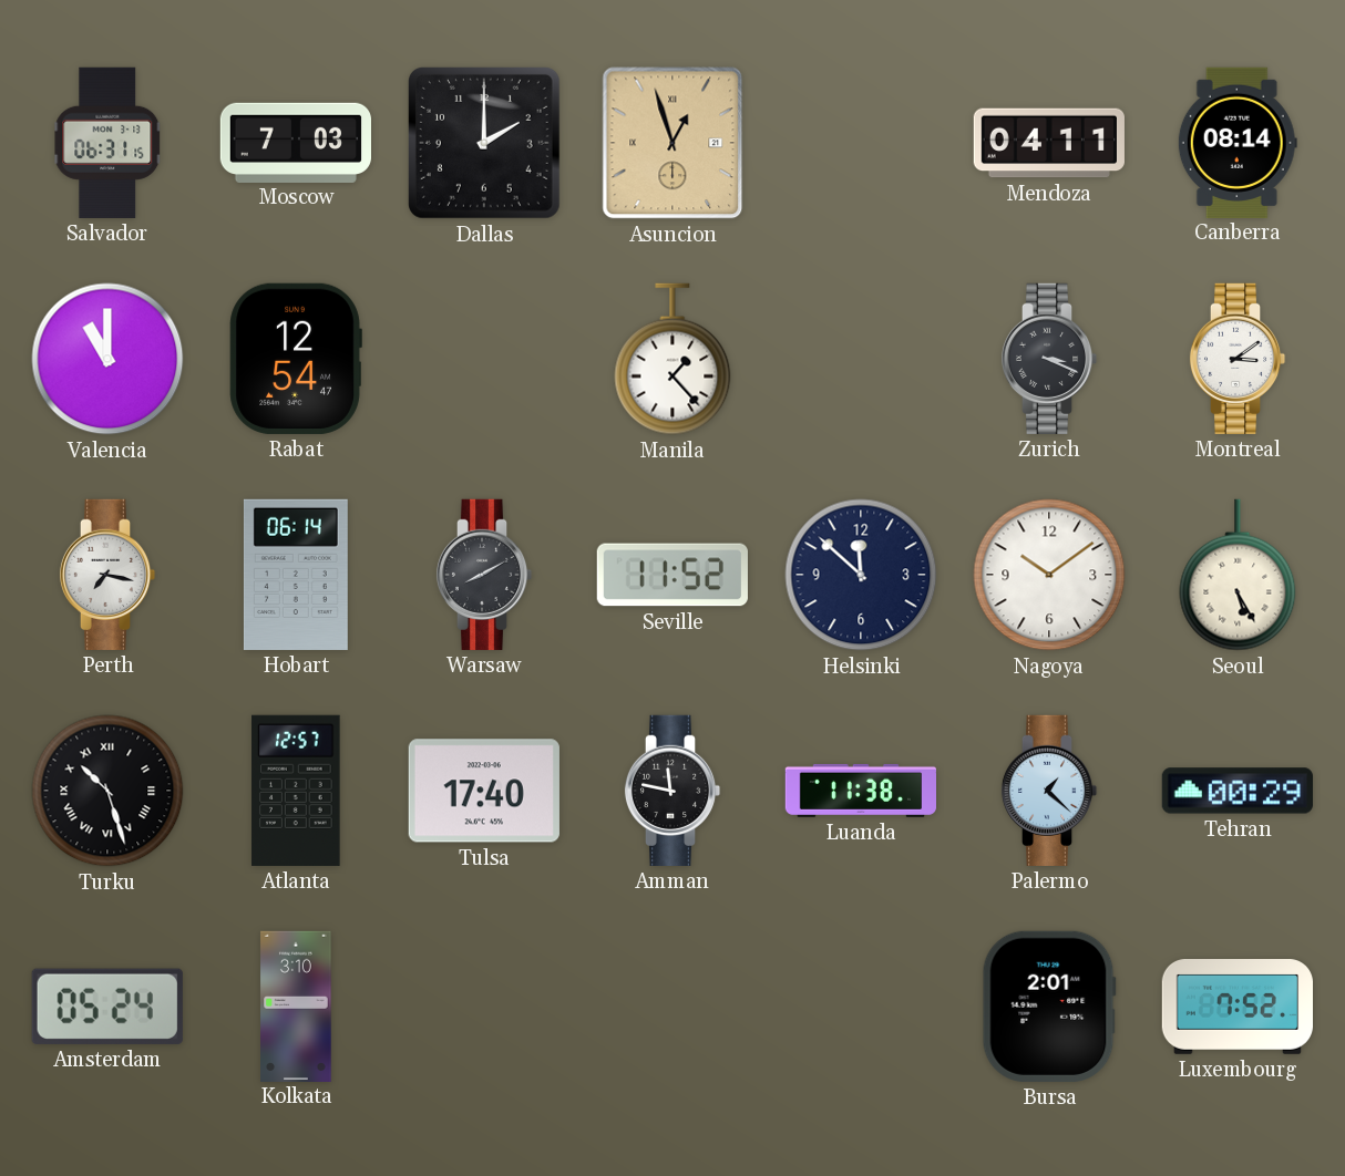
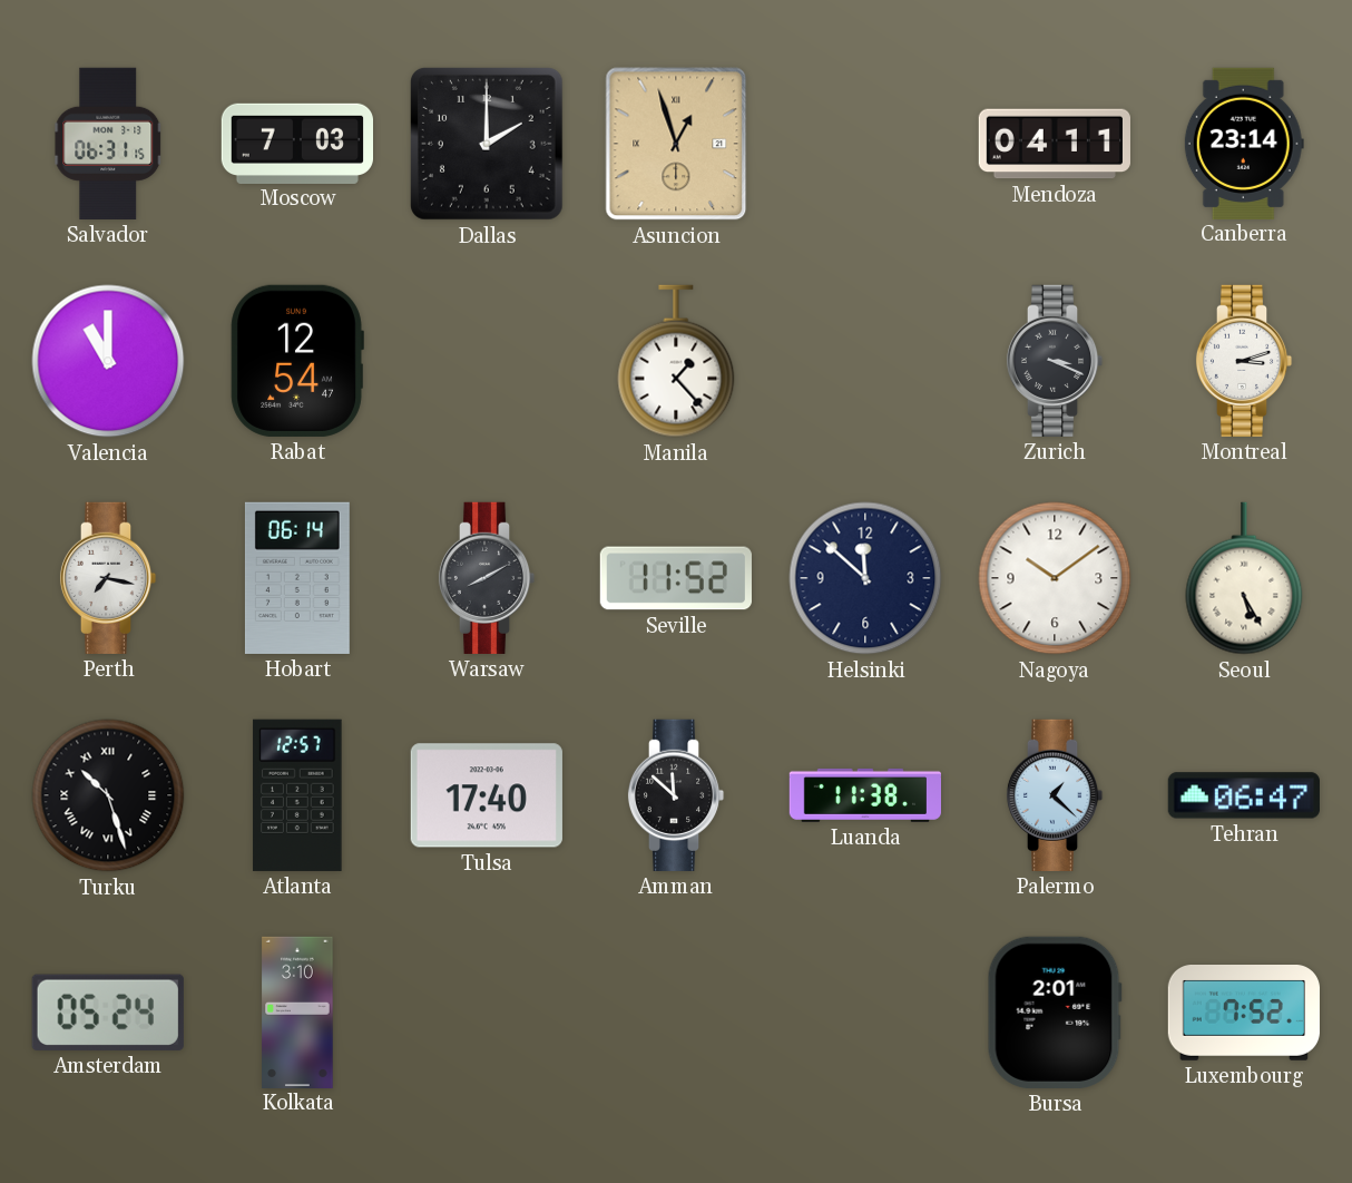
Canberra: 08:14 -> 23:14 (1244, 143)
Montreal: 3:09 -> 3:12 (1244, 361)
Amman: 11:47 -> 11:52 (676, 795)
Tehran: 00:29 -> 06:47 (1244, 795)
